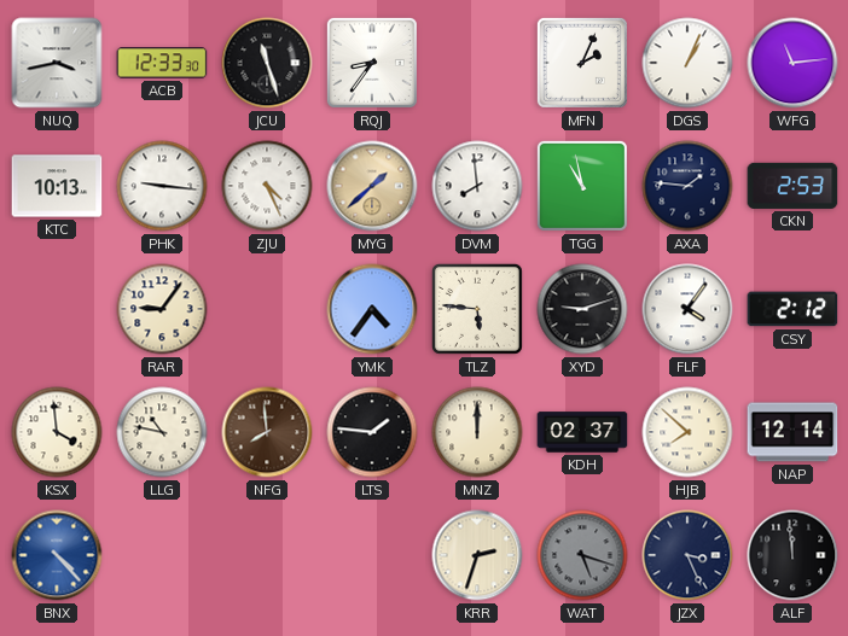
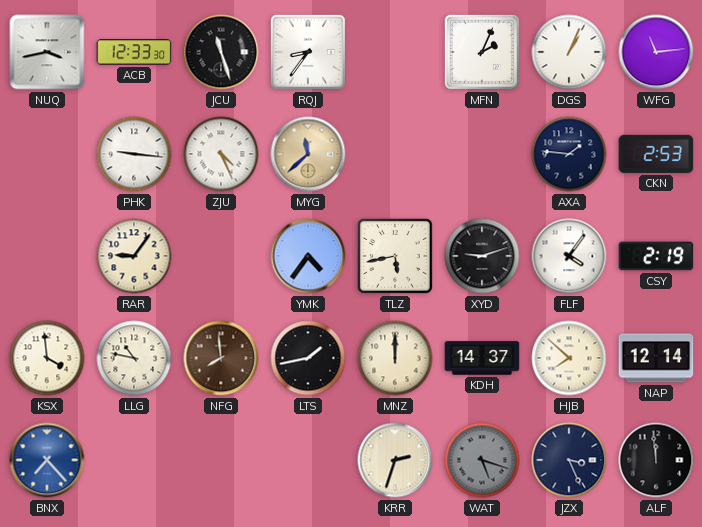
KTC: 10:13 -> none (57, 186)
MYG: 1:38 -> 11:38 (308, 154)
DVM: 7:59 -> none (477, 186)
TGG: 10:58 -> none (582, 186)
TLZ: 5:46 -> 5:43 (395, 256)
CSY: 2:12 -> 2:19 (656, 256)
LTS: 1:46 -> 1:43 (308, 358)
KDH: 02:37 -> 14:37 (482, 358)
BNX: 4:23 -> 7:23 (47, 460)
